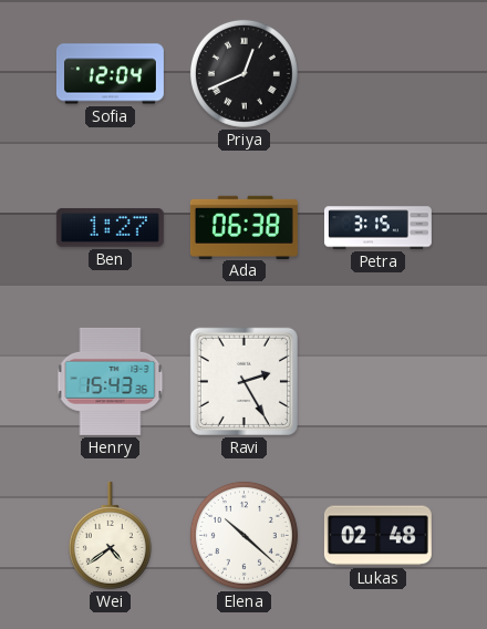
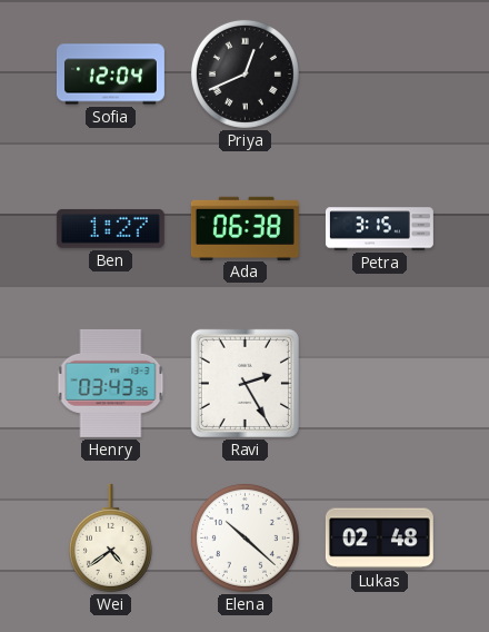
Henry: 15:43 -> 03:43 (111, 383)
